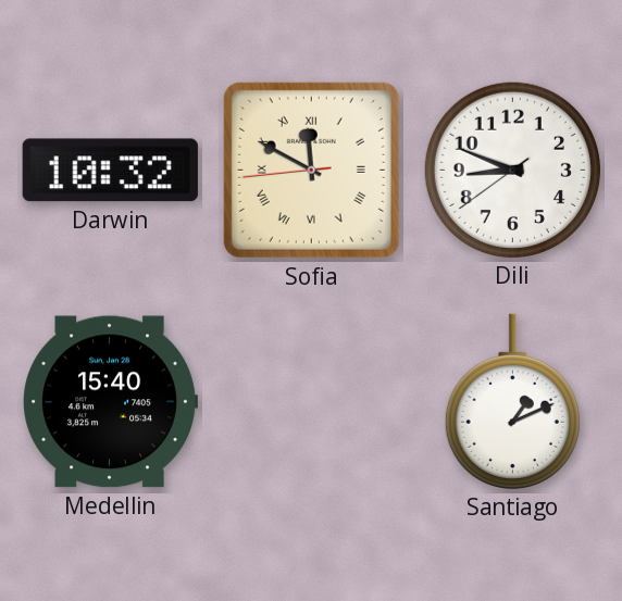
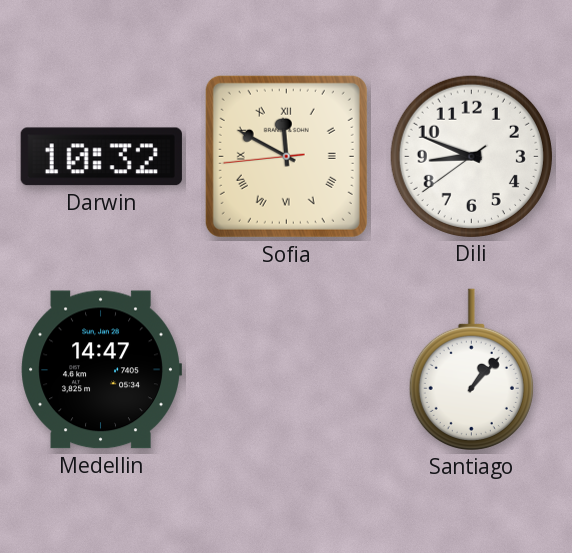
Medellin: 15:40 -> 14:47 (101, 370)
Santiago: 1:11 -> 1:07 (471, 369)
